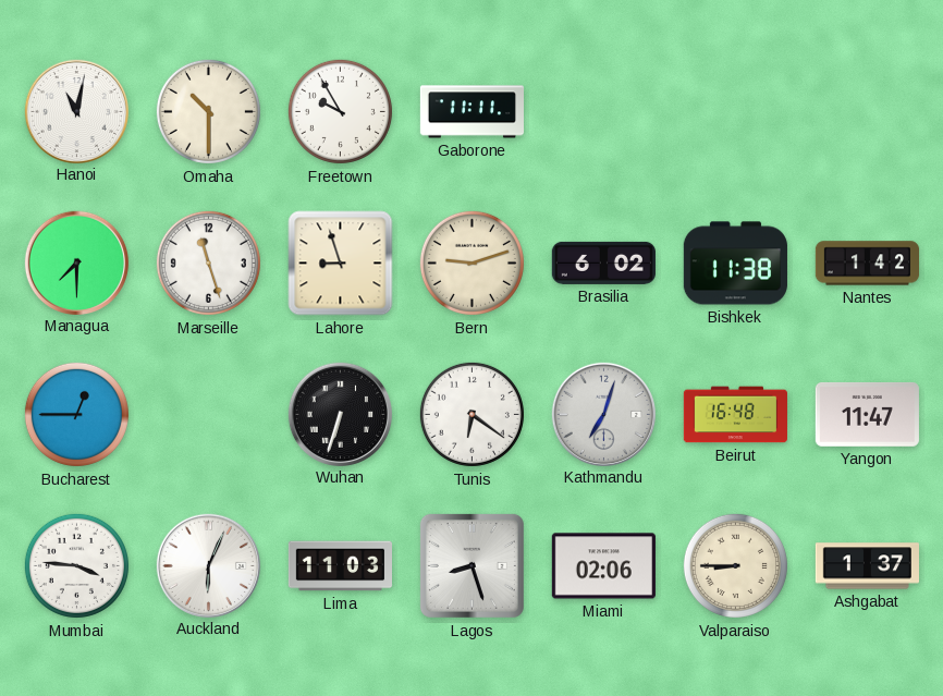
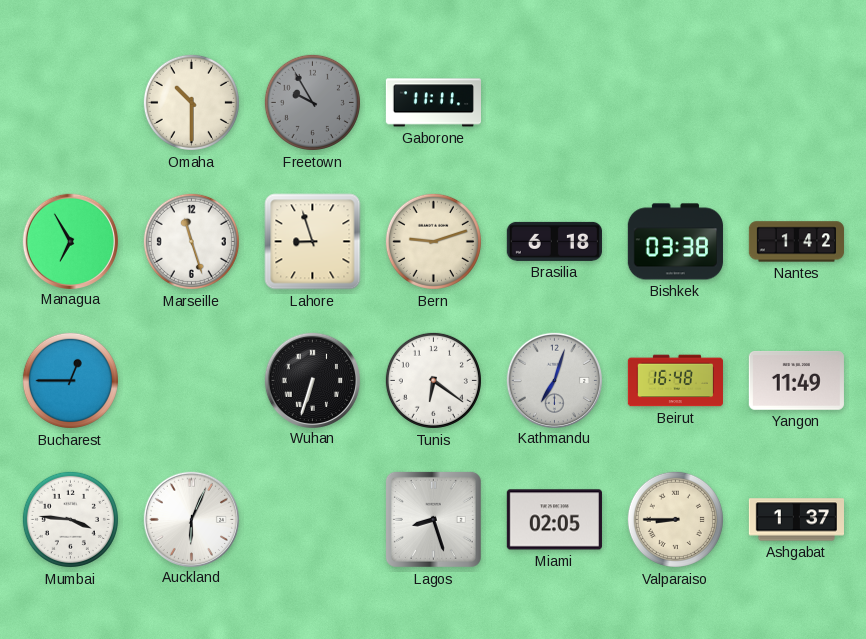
Hanoi: 11:02 -> none (76, 111)
Freetown dial: white -> grey (312, 102)
Managua: 7:30 -> 6:55 (70, 241)
Brasilia: 6:02 -> 6:18 (554, 241)
Bishkek: 11:38 -> 03:38 (675, 242)
Yangon: 11:47 -> 11:49 (796, 380)
Lima: 11:03 -> none (340, 566)
Miami: 02:06 -> 02:05 (554, 520)
